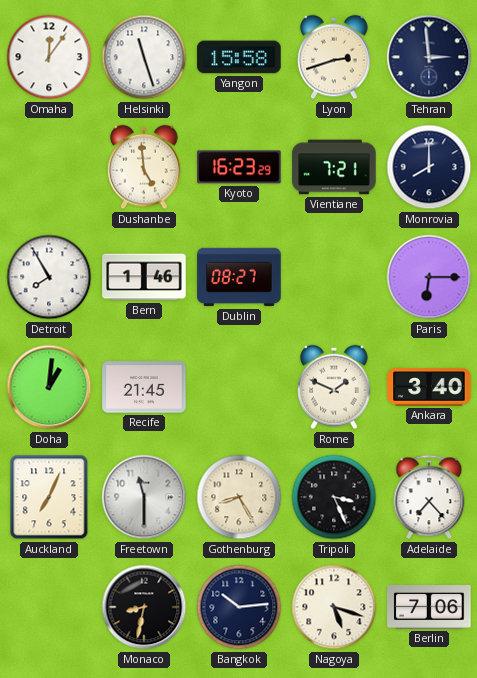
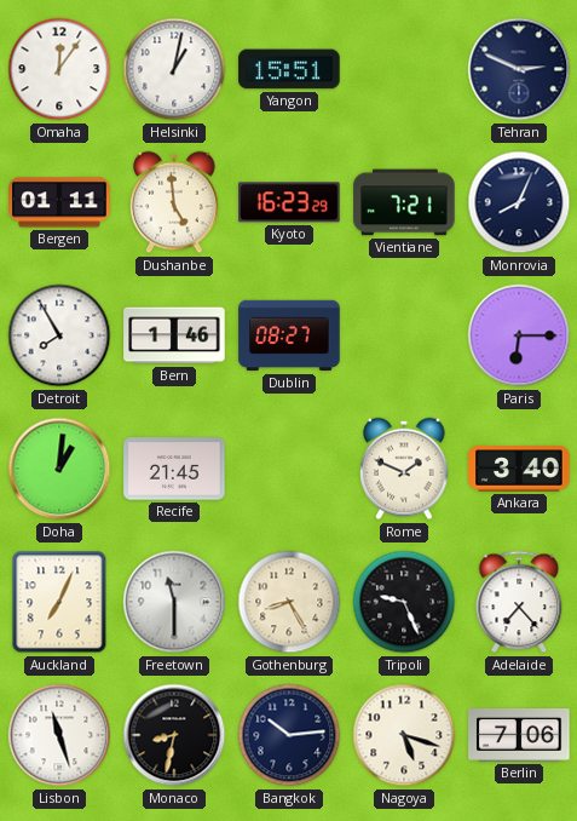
Helsinki: 11:27 -> 1:02 (174, 69)
Yangon: 15:58 -> 15:51 (289, 69)
Lyon: 2:42 -> none (334, 57)
Tehran: 2:59 -> 2:49 (519, 69)
Bergen: none -> 01:11 (59, 202)
Monrovia: 8:00 -> 8:04 (519, 202)
Tripoli: 3:26 -> 9:26 (404, 602)
Lisbon: none -> 11:27 (59, 735)
